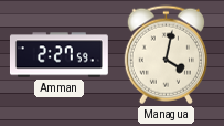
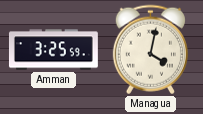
Amman: 2:27 -> 3:25 (53, 50)
